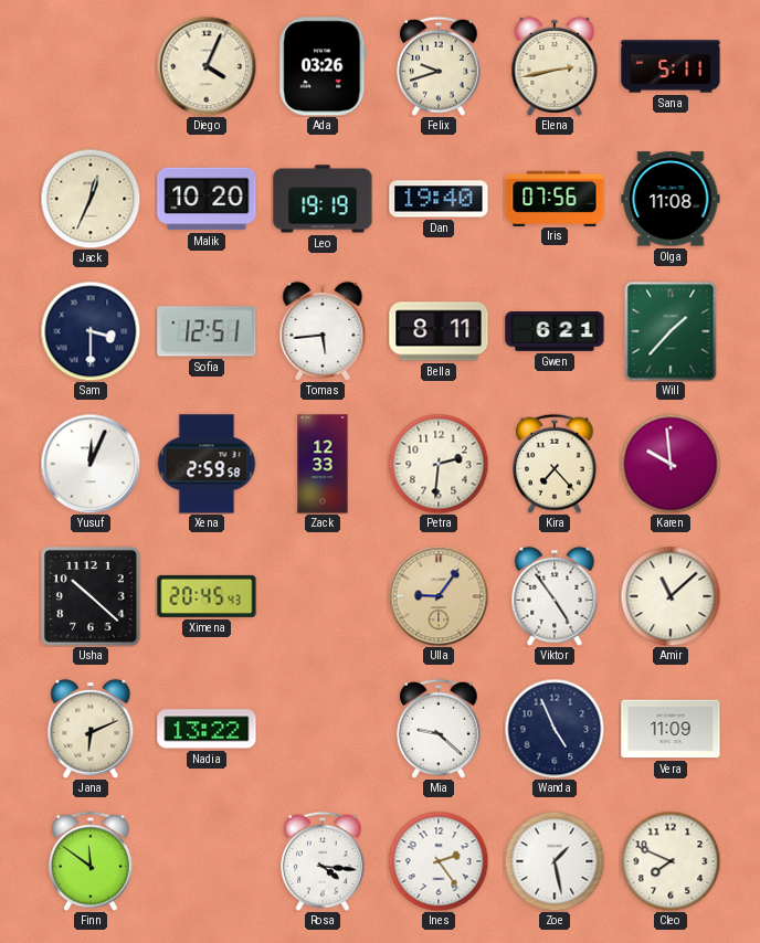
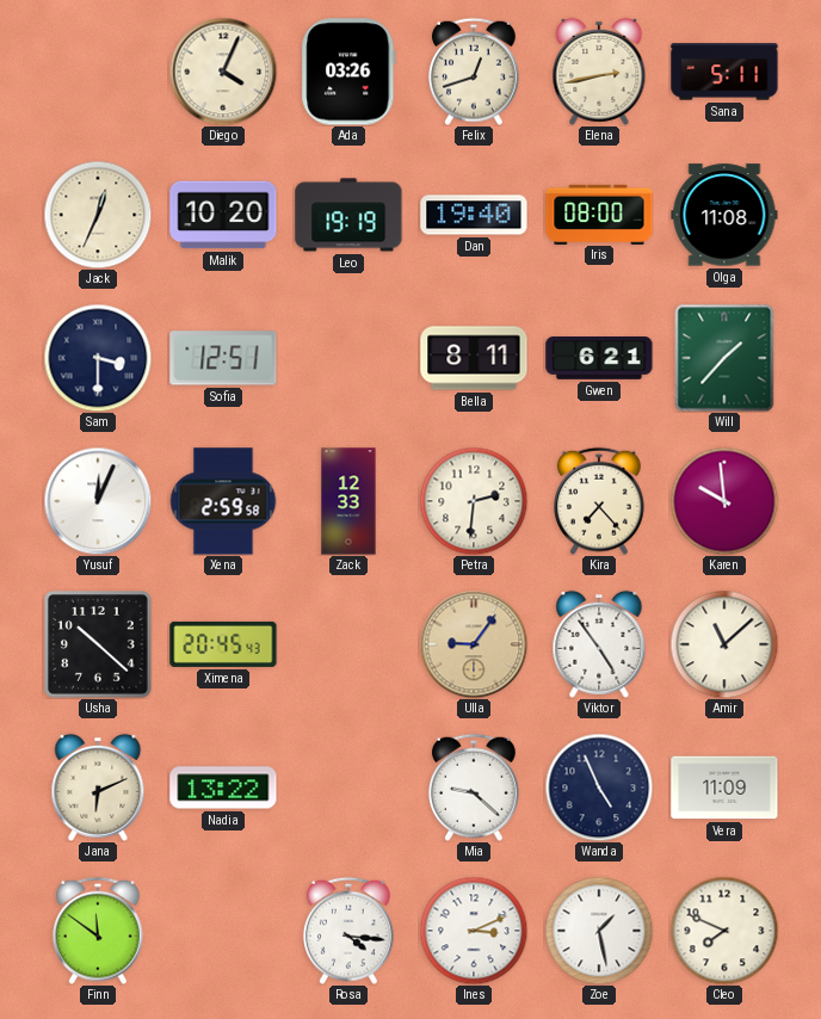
Felix: 9:42 -> 12:42 (475, 72)
Iris: 07:56 -> 08:00 (599, 214)
Tomas: 5:44 -> none (323, 331)
Ines: 2:24 -> 3:11 (474, 931)
